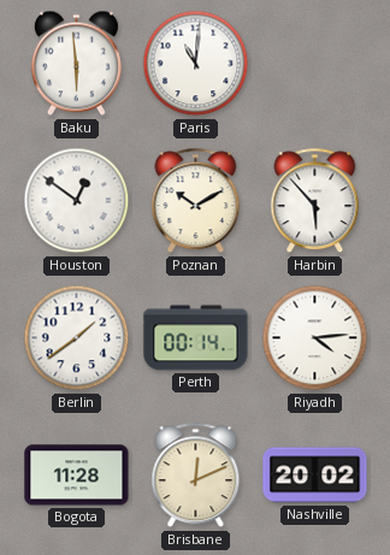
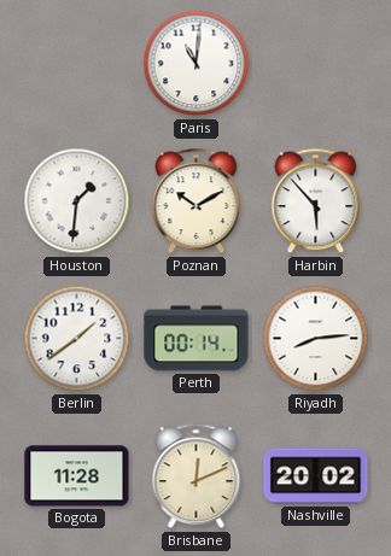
Baku: 5:59 -> none (76, 64)
Houston: 12:51 -> 1:31 (77, 201)
Riyadh: 4:14 -> 8:14 (316, 339)
